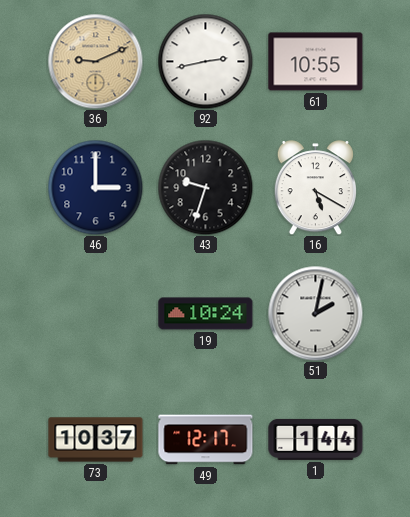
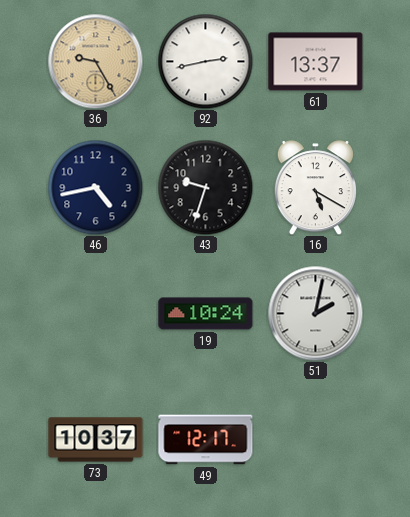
36: 9:11 -> 9:25 (95, 61)
61: 10:55 -> 13:37 (316, 62)
46: 3:00 -> 4:43 (95, 187)
1: 1:44 -> none (316, 439)
